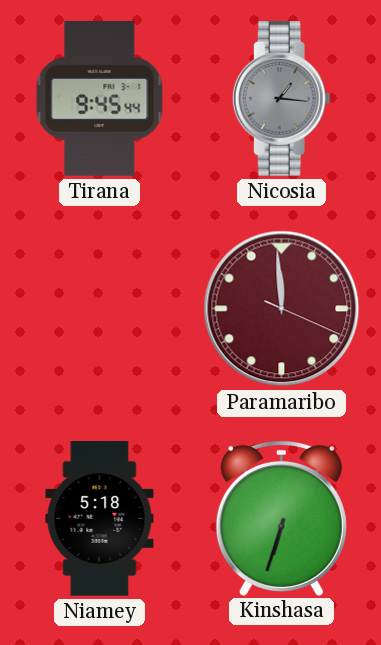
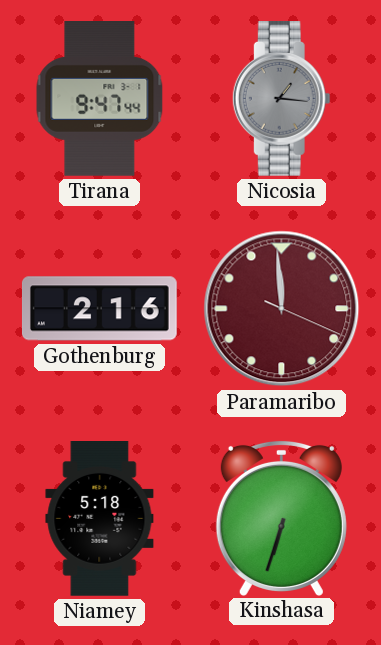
Tirana: 9:45 -> 9:47 (100, 99)
Gothenburg: none -> 2:16 (99, 309)
